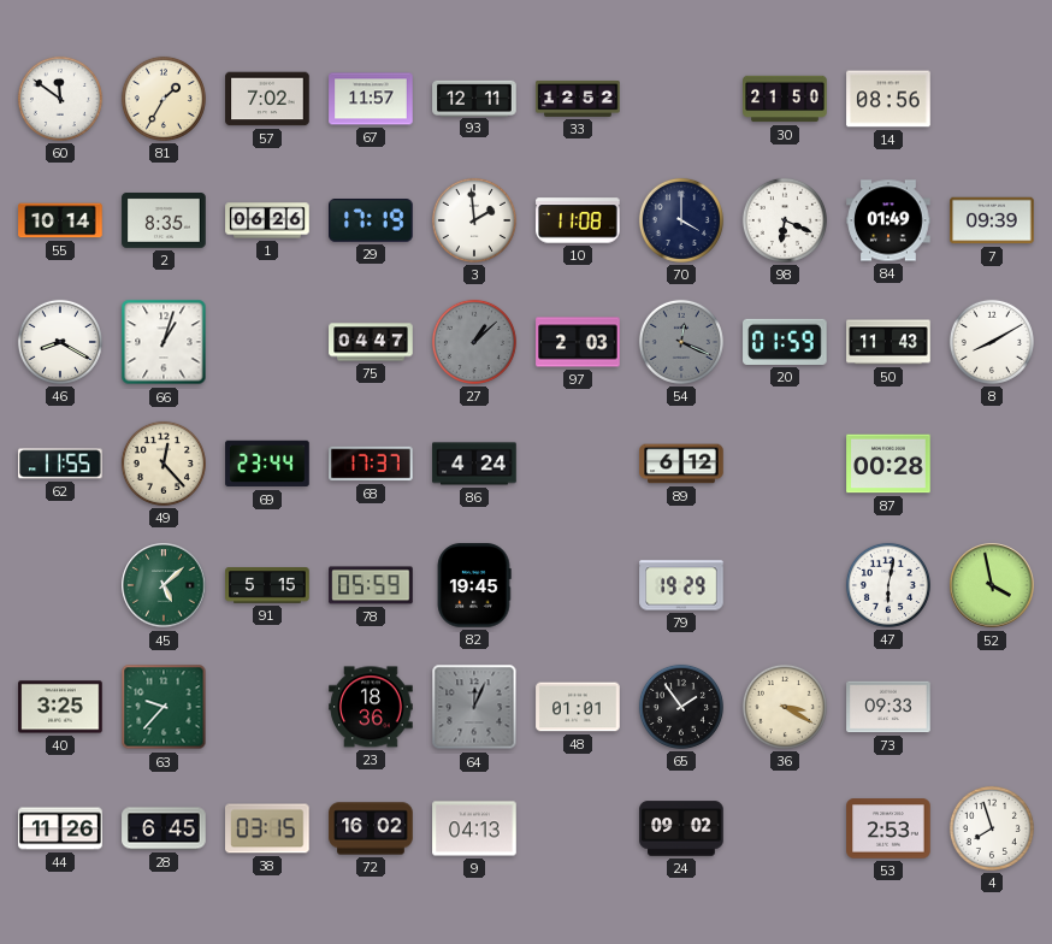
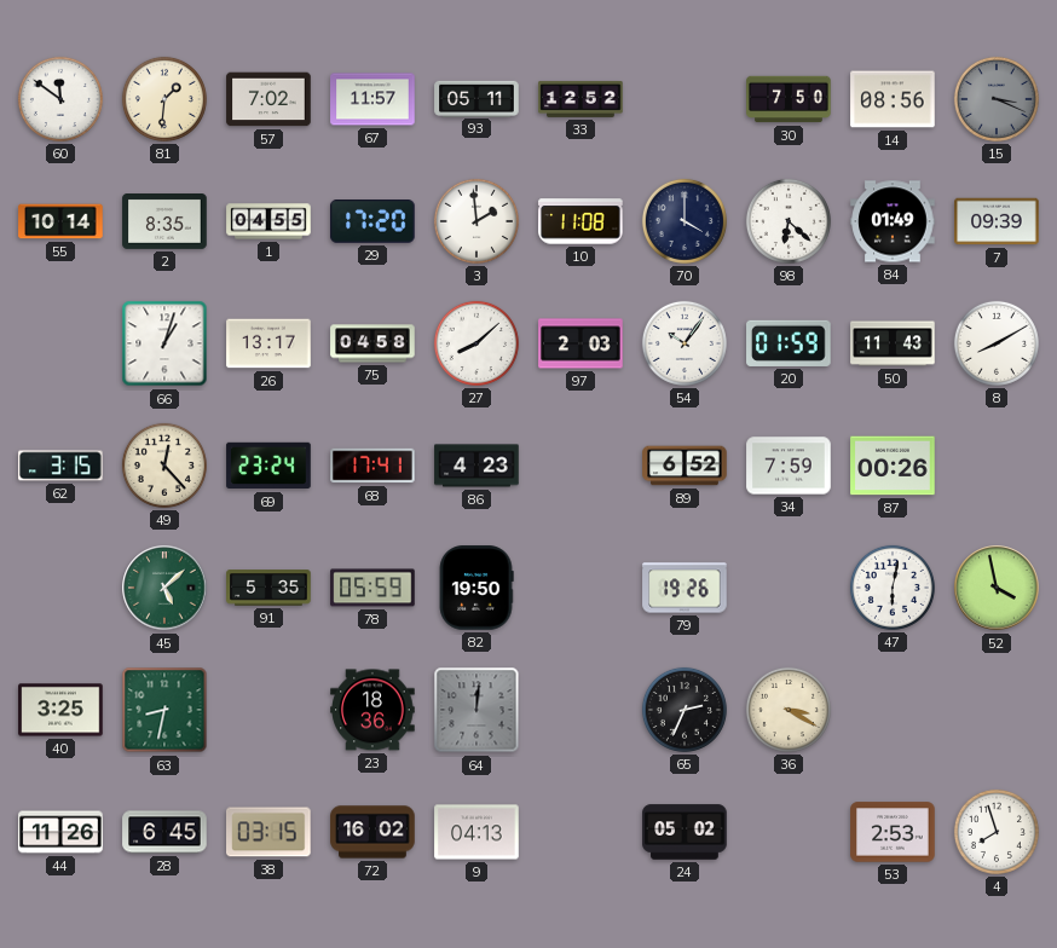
81: 1:35 -> 1:31 (164, 99)
93: 12:11 -> 05:11 (476, 98)
30: 21:50 -> 7:50 (789, 99)
15: none -> 3:19 (997, 99)
1: 06:26 -> 04:55 (268, 221)
29: 17:19 -> 17:20 (372, 222)
98: 6:19 -> 6:22 (789, 221)
46: 8:20 -> none (60, 342)
26: none -> 13:17 (268, 343)
75: 04:47 -> 04:58 (372, 343)
27: 1:08 -> 8:08 (476, 343)
27 dial: grey -> white (476, 343)
54: 12:19 -> 10:06 (685, 343)
54 dial: grey -> white (685, 343)
62: 11:55 -> 3:15 (60, 466)
69: 23:44 -> 23:24 (268, 466)
68: 17:37 -> 17:41 (372, 466)
86: 4:24 -> 4:23 (476, 466)
89: 6:12 -> 6:52 (685, 466)
34: none -> 7:59 (789, 466)
87: 00:28 -> 00:26 (893, 466)
91: 5:15 -> 5:35 (268, 588)
82: 19:45 -> 19:50 (476, 588)
79: 19:29 -> 19:26 (685, 588)
63: 9:37 -> 8:32 (164, 710)
64: 12:04 -> 12:01 (476, 710)
48: 01:01 -> none (578, 707)
65: 1:54 -> 2:34 (685, 710)
73: 09:33 -> none (888, 707)
24: 09:02 -> 05:02 (685, 832)
